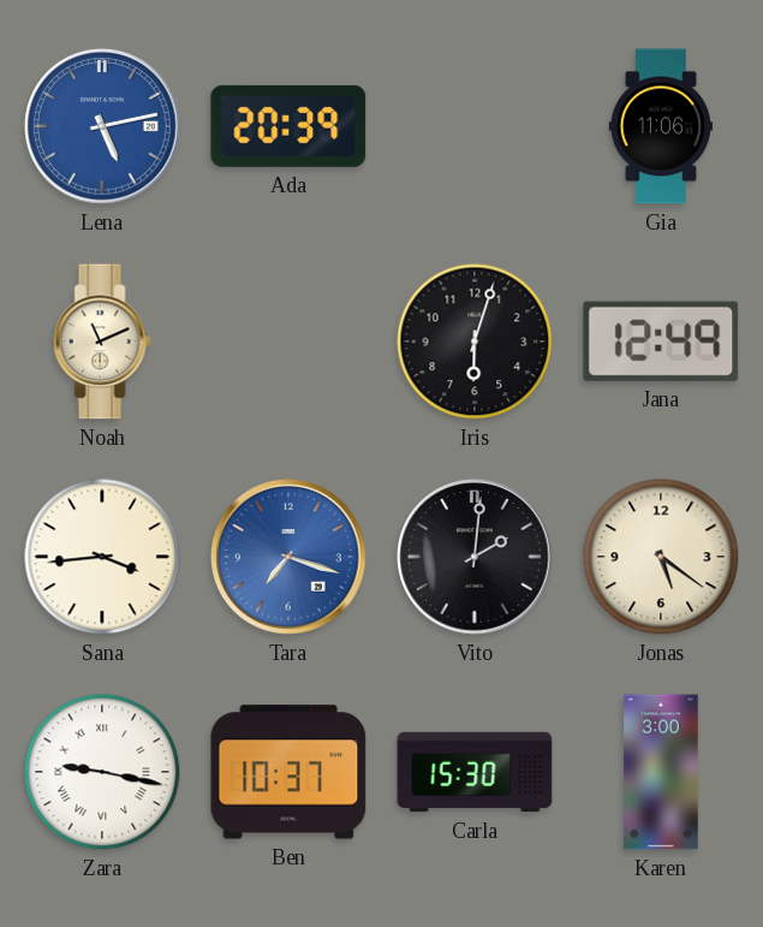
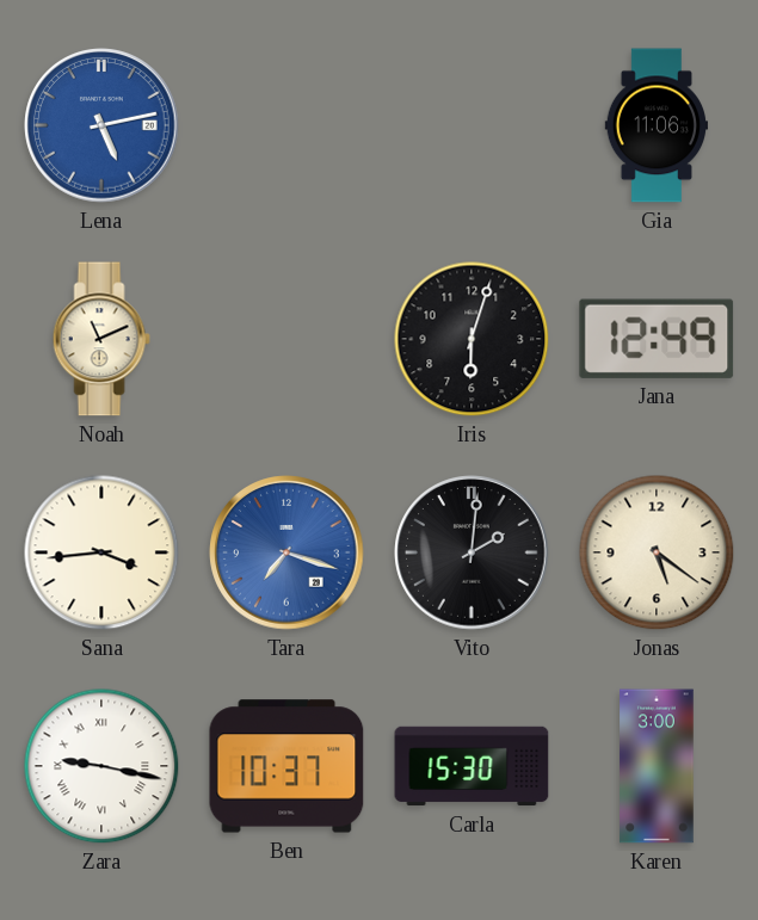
Ada: 20:39 -> none (288, 126)
